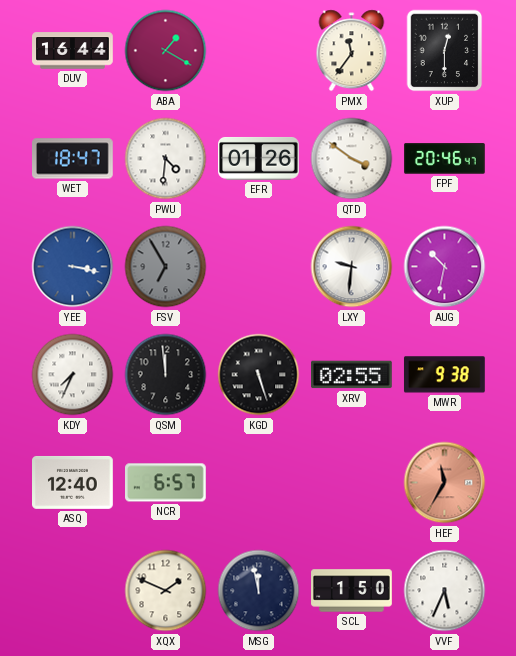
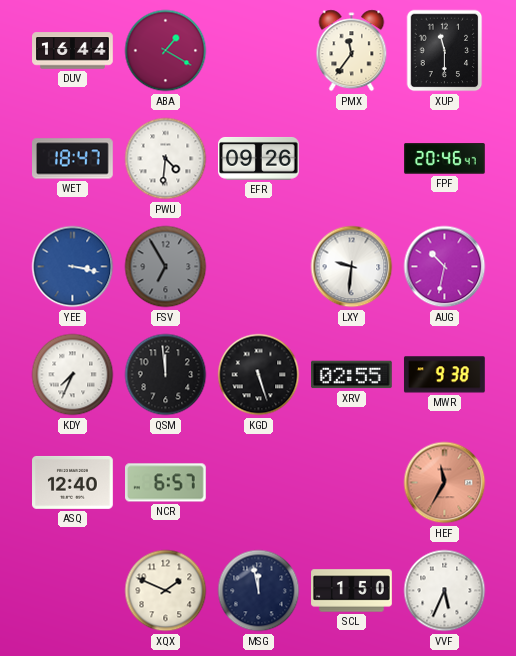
XUP: 12:30 -> 11:30 (445, 51)
EFR: 01:26 -> 09:26 (259, 158)
QTD: 3:51 -> none (352, 159)
